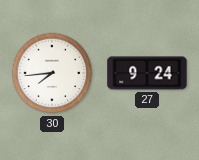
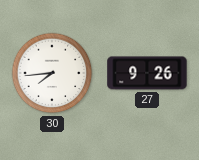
27: 9:24 -> 9:26 (147, 73)
